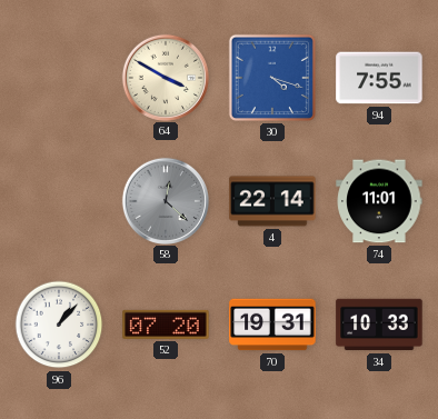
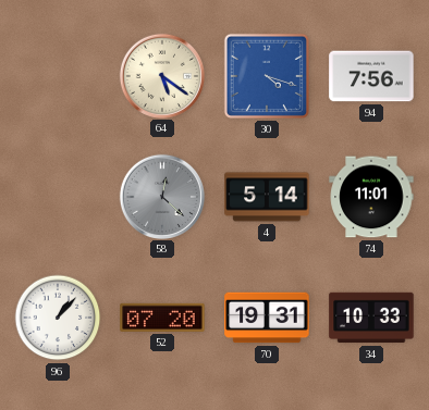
64: 3:50 -> 5:21 (161, 75)
94: 7:55 -> 7:56 (371, 76)
4: 22:14 -> 5:14 (267, 197)
